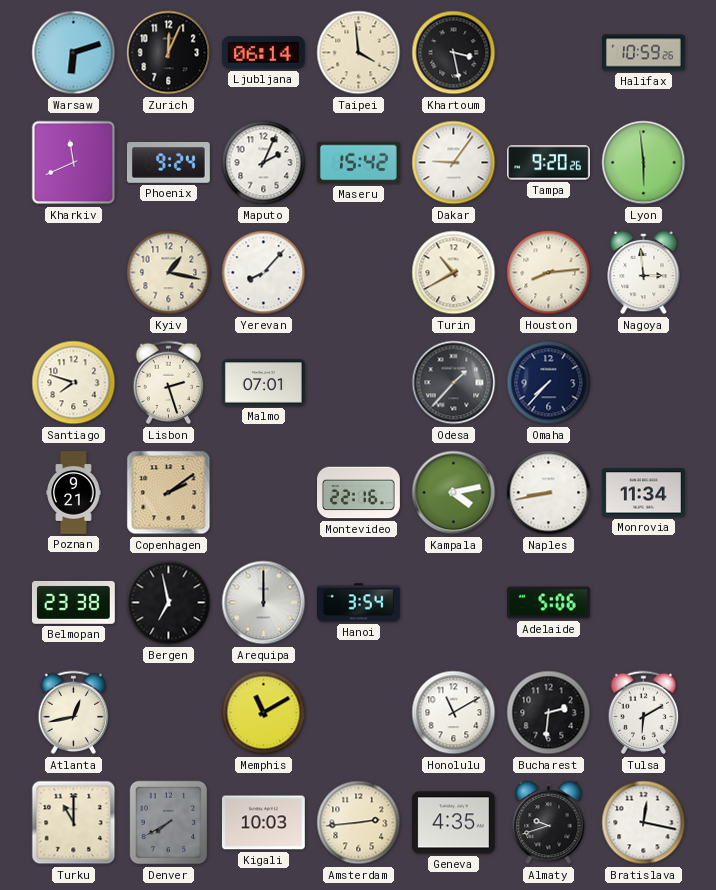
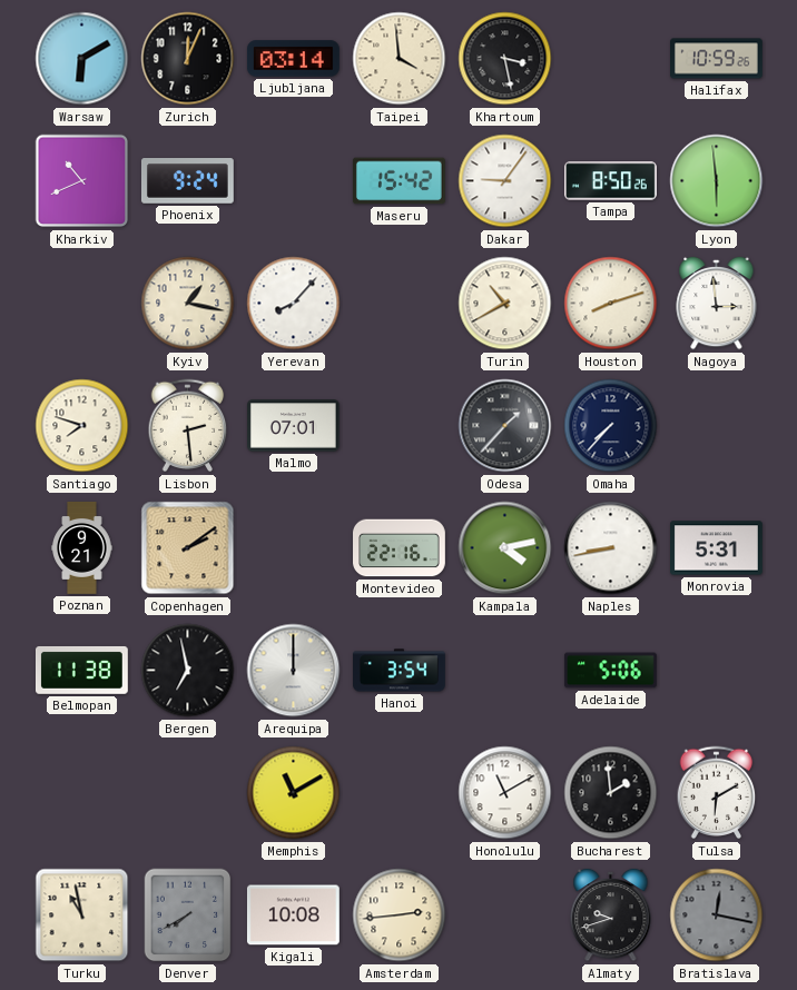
Warsaw: 6:12 -> 6:10 (82, 59)
Ljubljana: 06:14 -> 03:14 (293, 59)
Kharkiv: 11:41 -> 10:41 (82, 181)
Maputo: 2:04 -> none (264, 163)
Tampa: 9:20 -> 8:50 (611, 181)
Houston: 8:14 -> 8:12 (611, 304)
Lisbon: 2:27 -> 2:29 (188, 426)
Monrovia: 11:34 -> 5:31 (717, 548)
Belmopan: 23:38 -> 11:38 (81, 670)
Atlanta: 12:43 -> none (74, 713)
Bucharest: 2:31 -> 1:59 (611, 793)
Turku: 11:00 -> 10:58 (82, 915)
Kigali: 10:03 -> 10:08 (293, 915)
Geneva: 4:35 -> none (454, 823)
Bratislava dial: white -> grey (717, 915)
